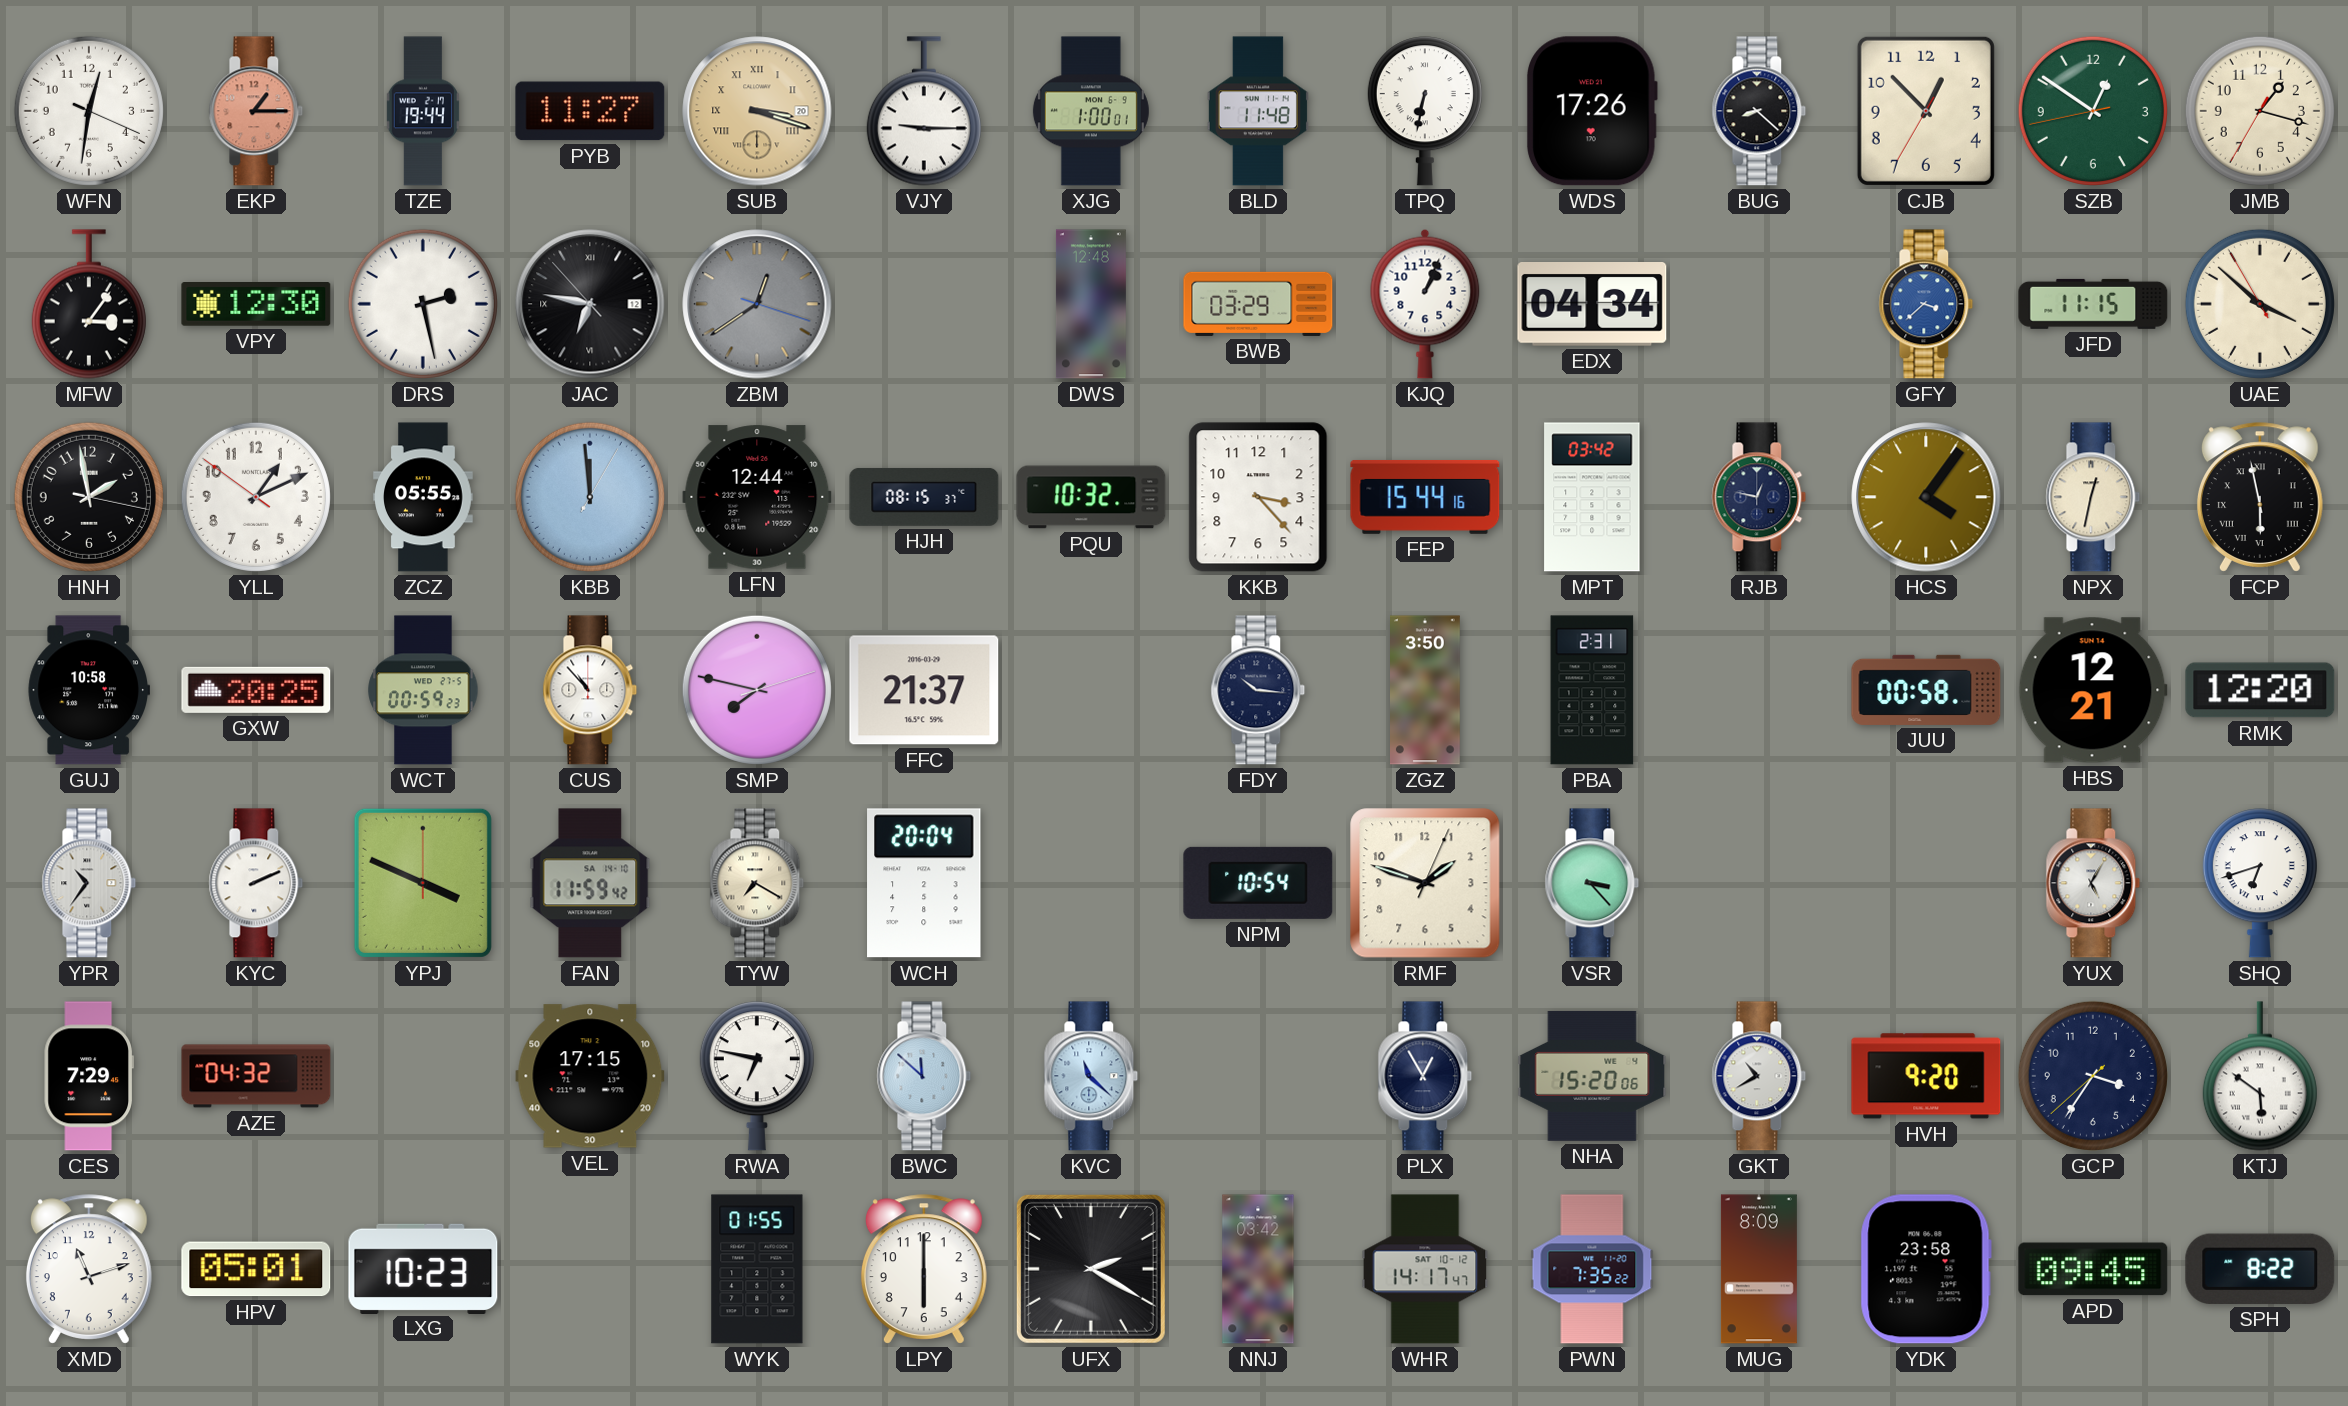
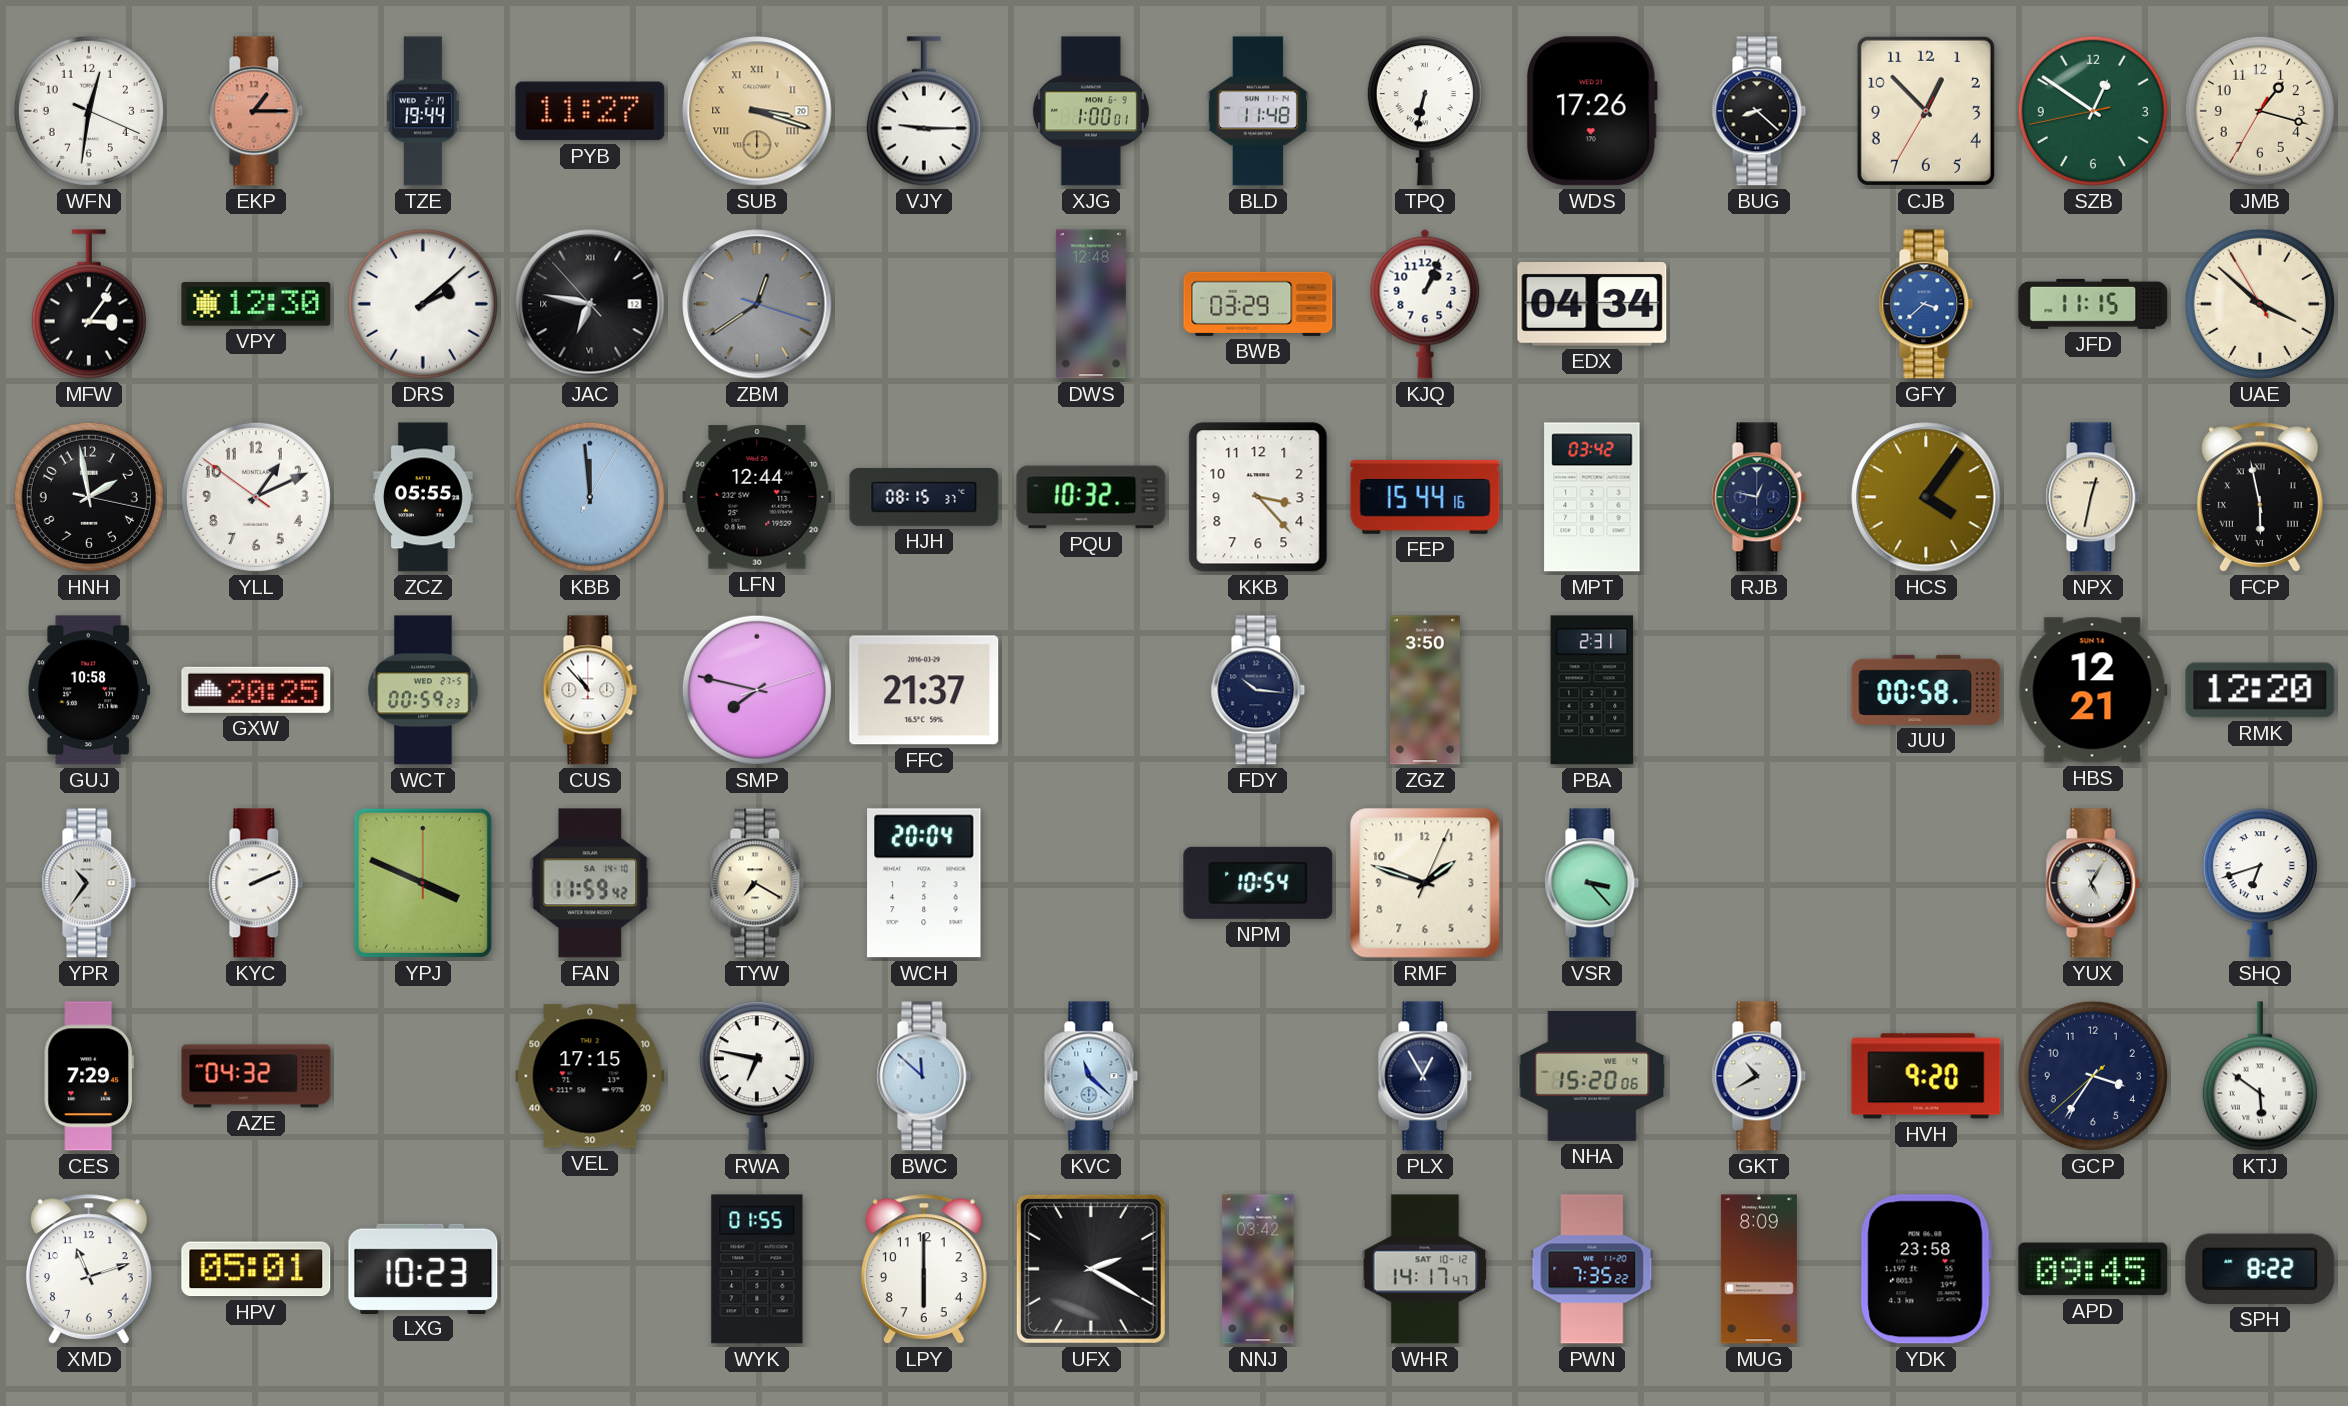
DRS: 2:28 -> 2:08 (423, 304)
